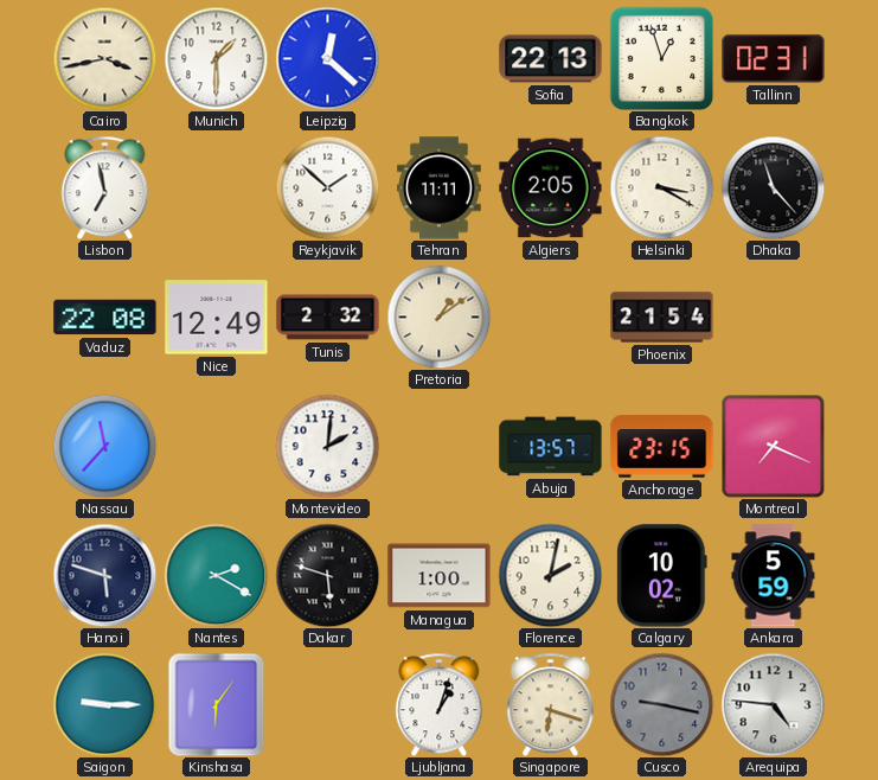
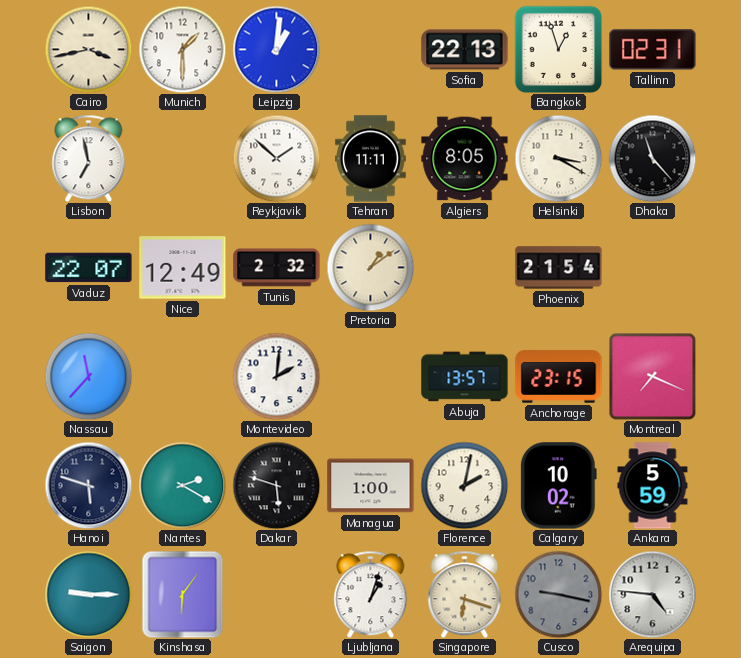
Leipzig: 12:22 -> 1:01 (276, 49)
Algiers: 2:05 -> 8:05 (465, 159)
Vaduz: 22:08 -> 22:07 (89, 268)
